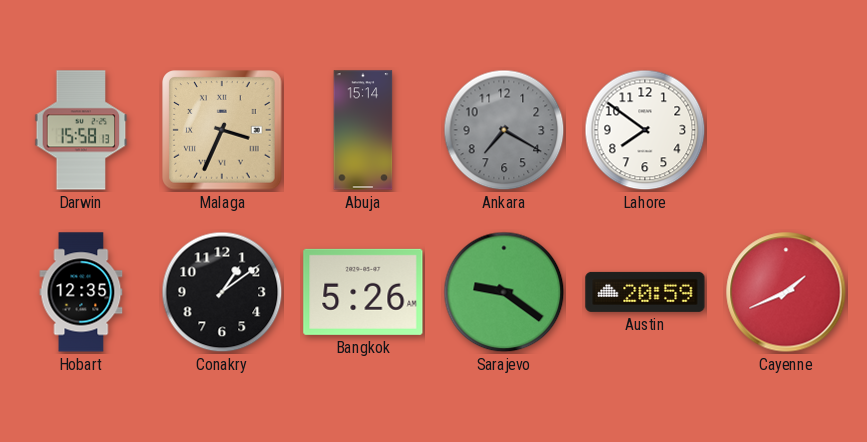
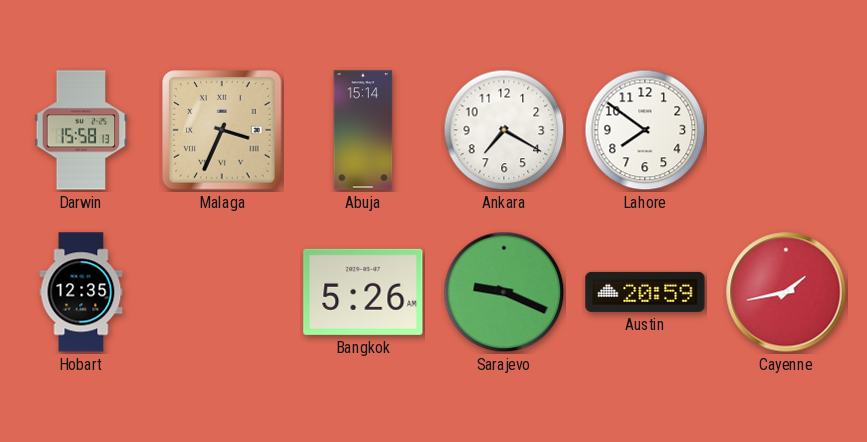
Ankara dial: grey -> white (504, 130)
Conakry: 1:09 -> none (222, 292)
Sarajevo: 9:21 -> 9:19 (504, 292)
Cayenne: 1:41 -> 1:43 (786, 292)
